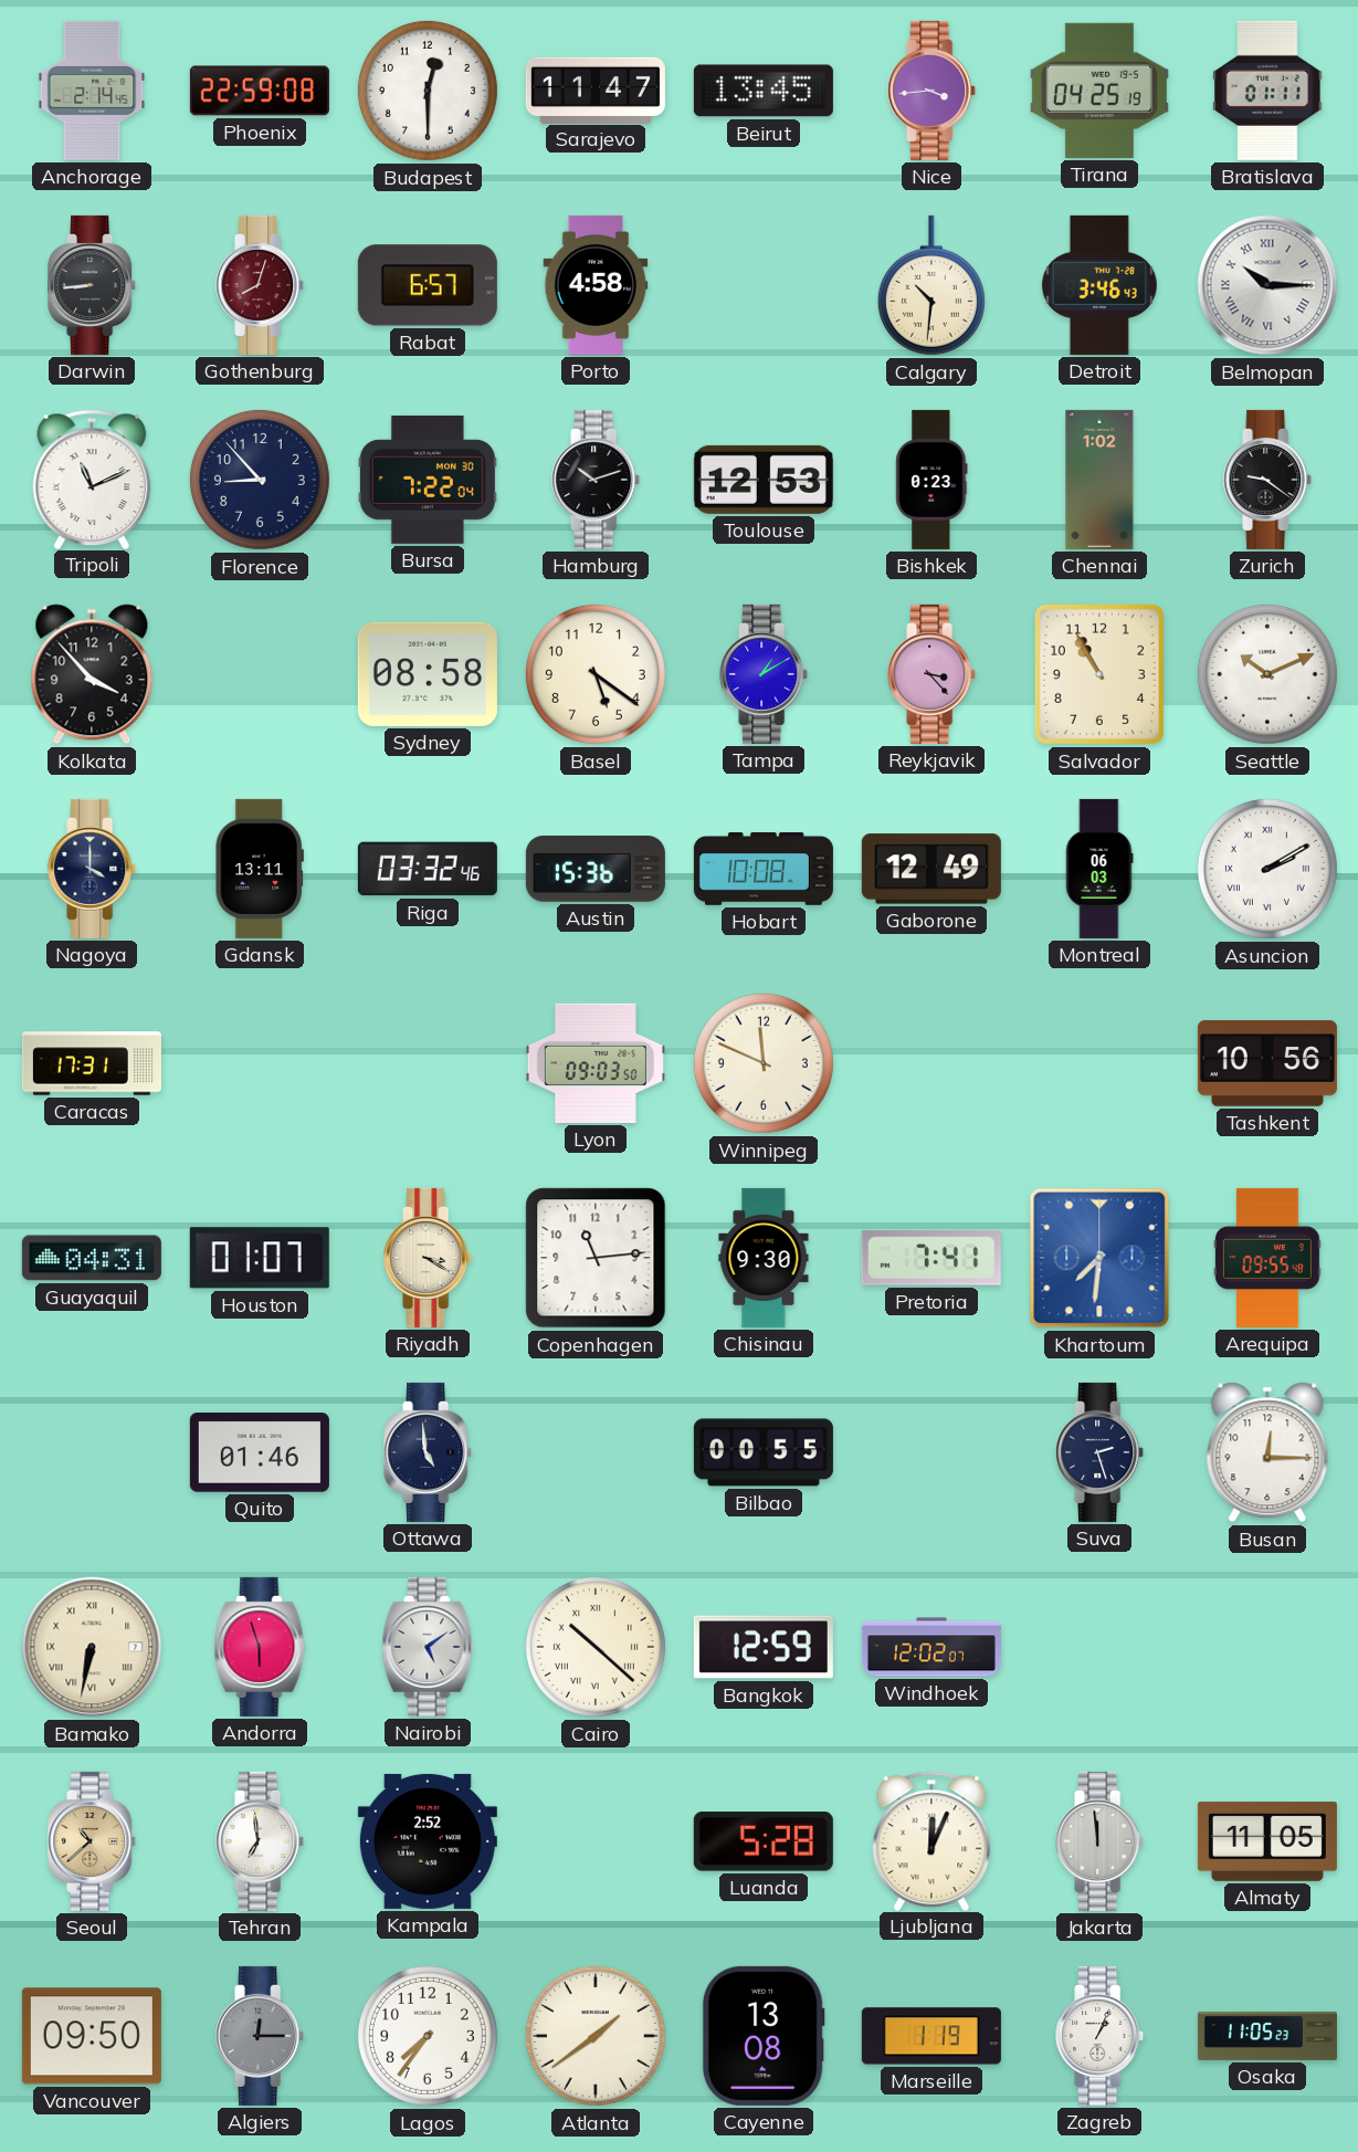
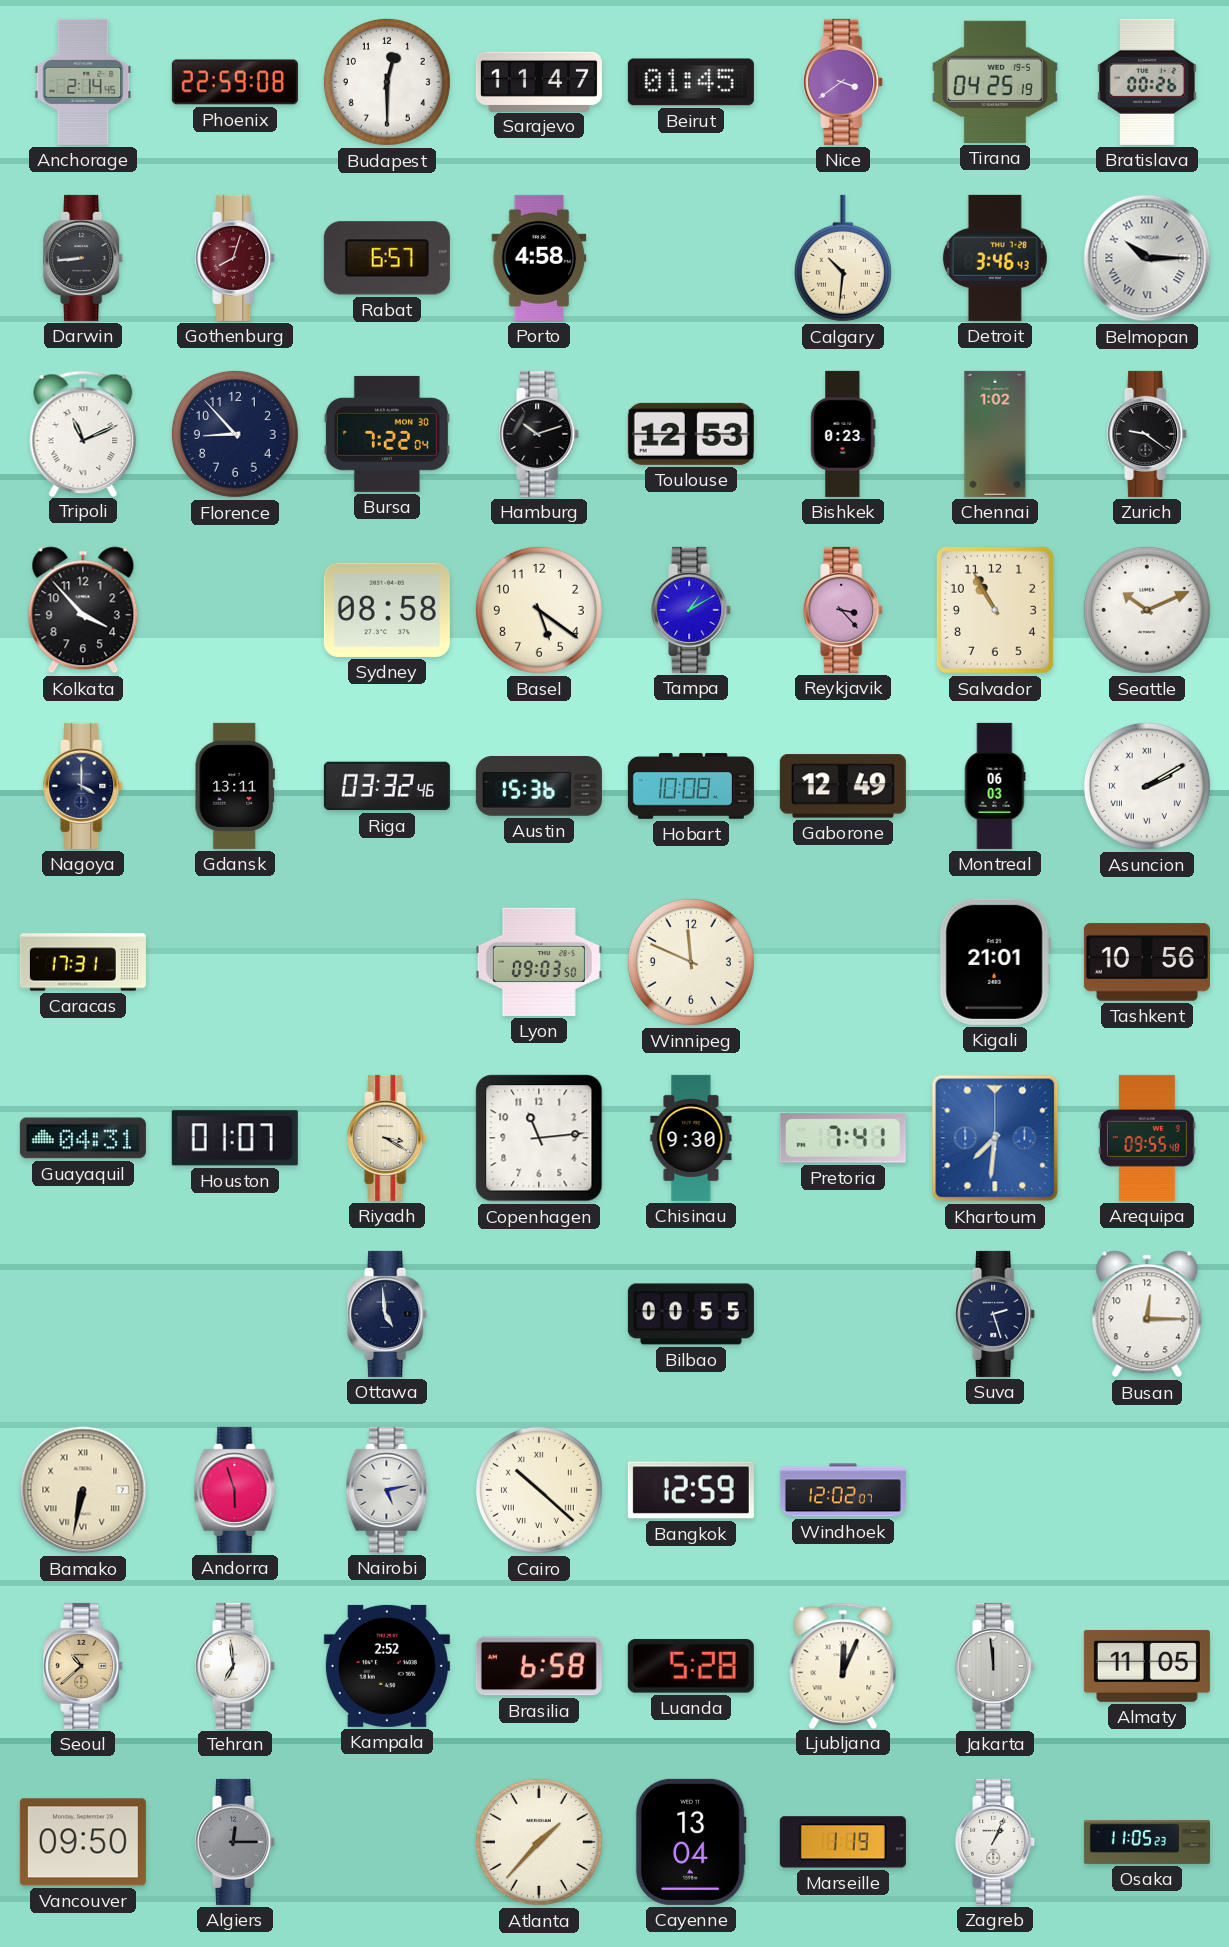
Beirut: 13:45 -> 01:45 (691, 82)
Nice: 3:44 -> 3:39 (844, 82)
Bratislava: 01:11 -> 00:26 (1147, 82)
Kigali: none -> 21:01 (995, 962)
Quito: 01:46 -> none (260, 1452)
Nairobi: 5:09 -> 5:13 (387, 1490)
Brasilia: none -> 6:58 (539, 1666)
Lagos: 7:36 -> none (428, 2036)
Atlanta: 1:39 -> 1:37 (539, 1842)
Cayenne: 13:08 -> 13:04 (691, 1842)
